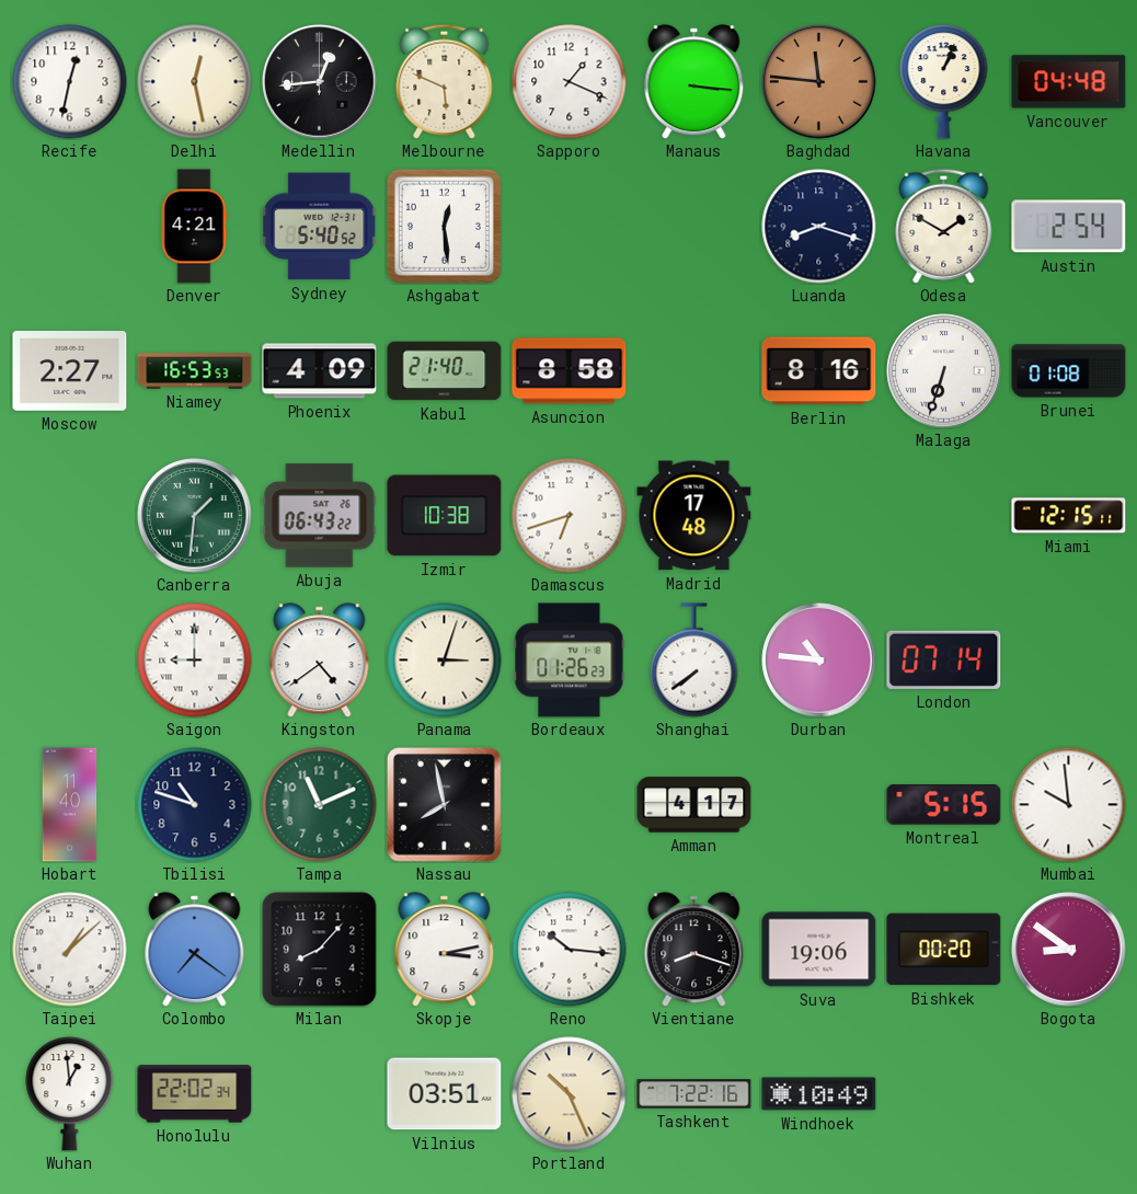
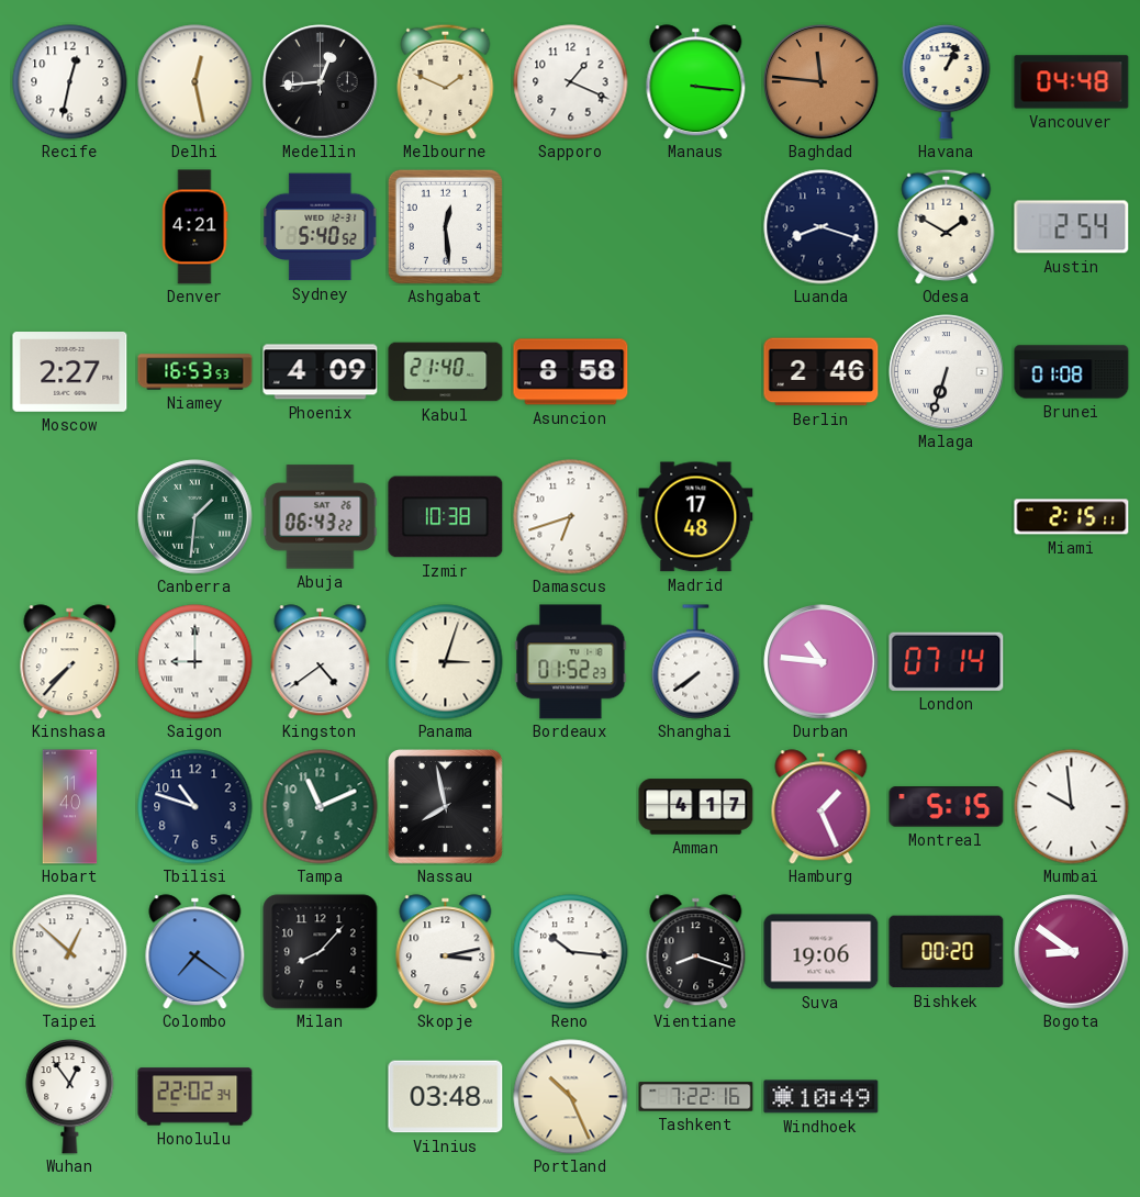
Melbourne: 5:49 -> 1:49 (446, 81)
Berlin: 8:16 -> 2:46 (822, 372)
Miami: 12:15 -> 2:15 (1072, 517)
Kinshasa: none -> 7:37 (70, 662)
Bordeaux: 01:26 -> 01:52 (571, 662)
Hamburg: none -> 1:26 (822, 807)
Taipei: 1:08 -> 12:52 (70, 952)
Wuhan: 12:59 -> 12:54 (70, 1097)
Vilnius: 03:51 -> 03:48 (446, 1097)
